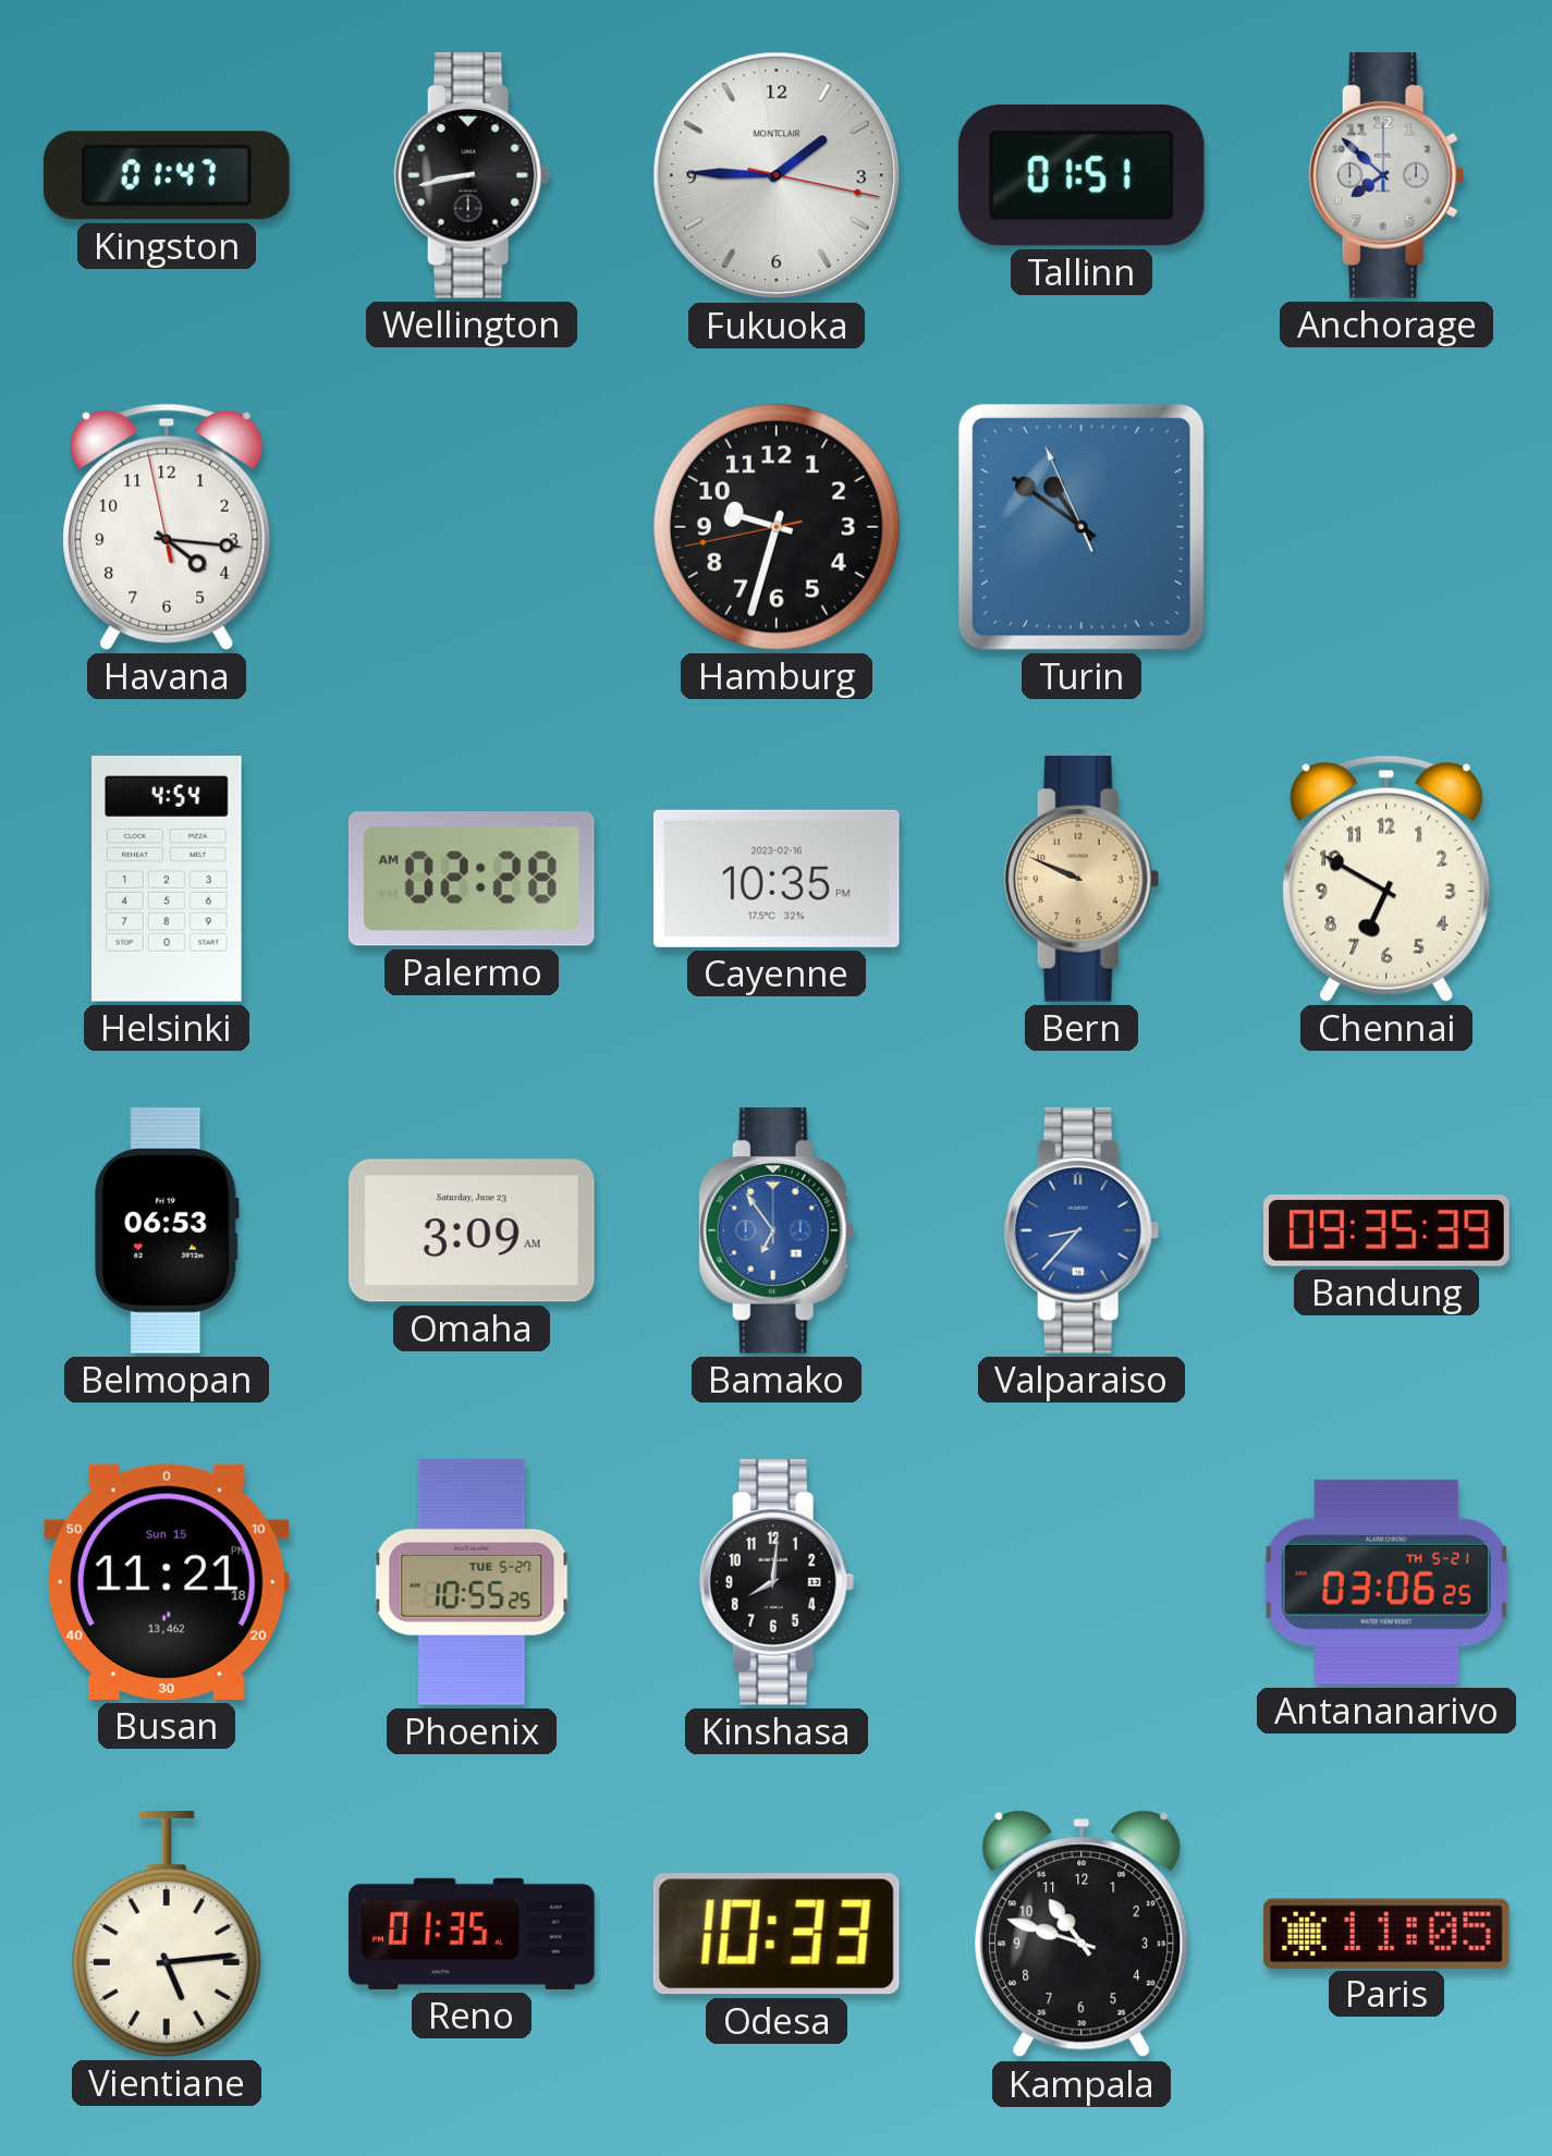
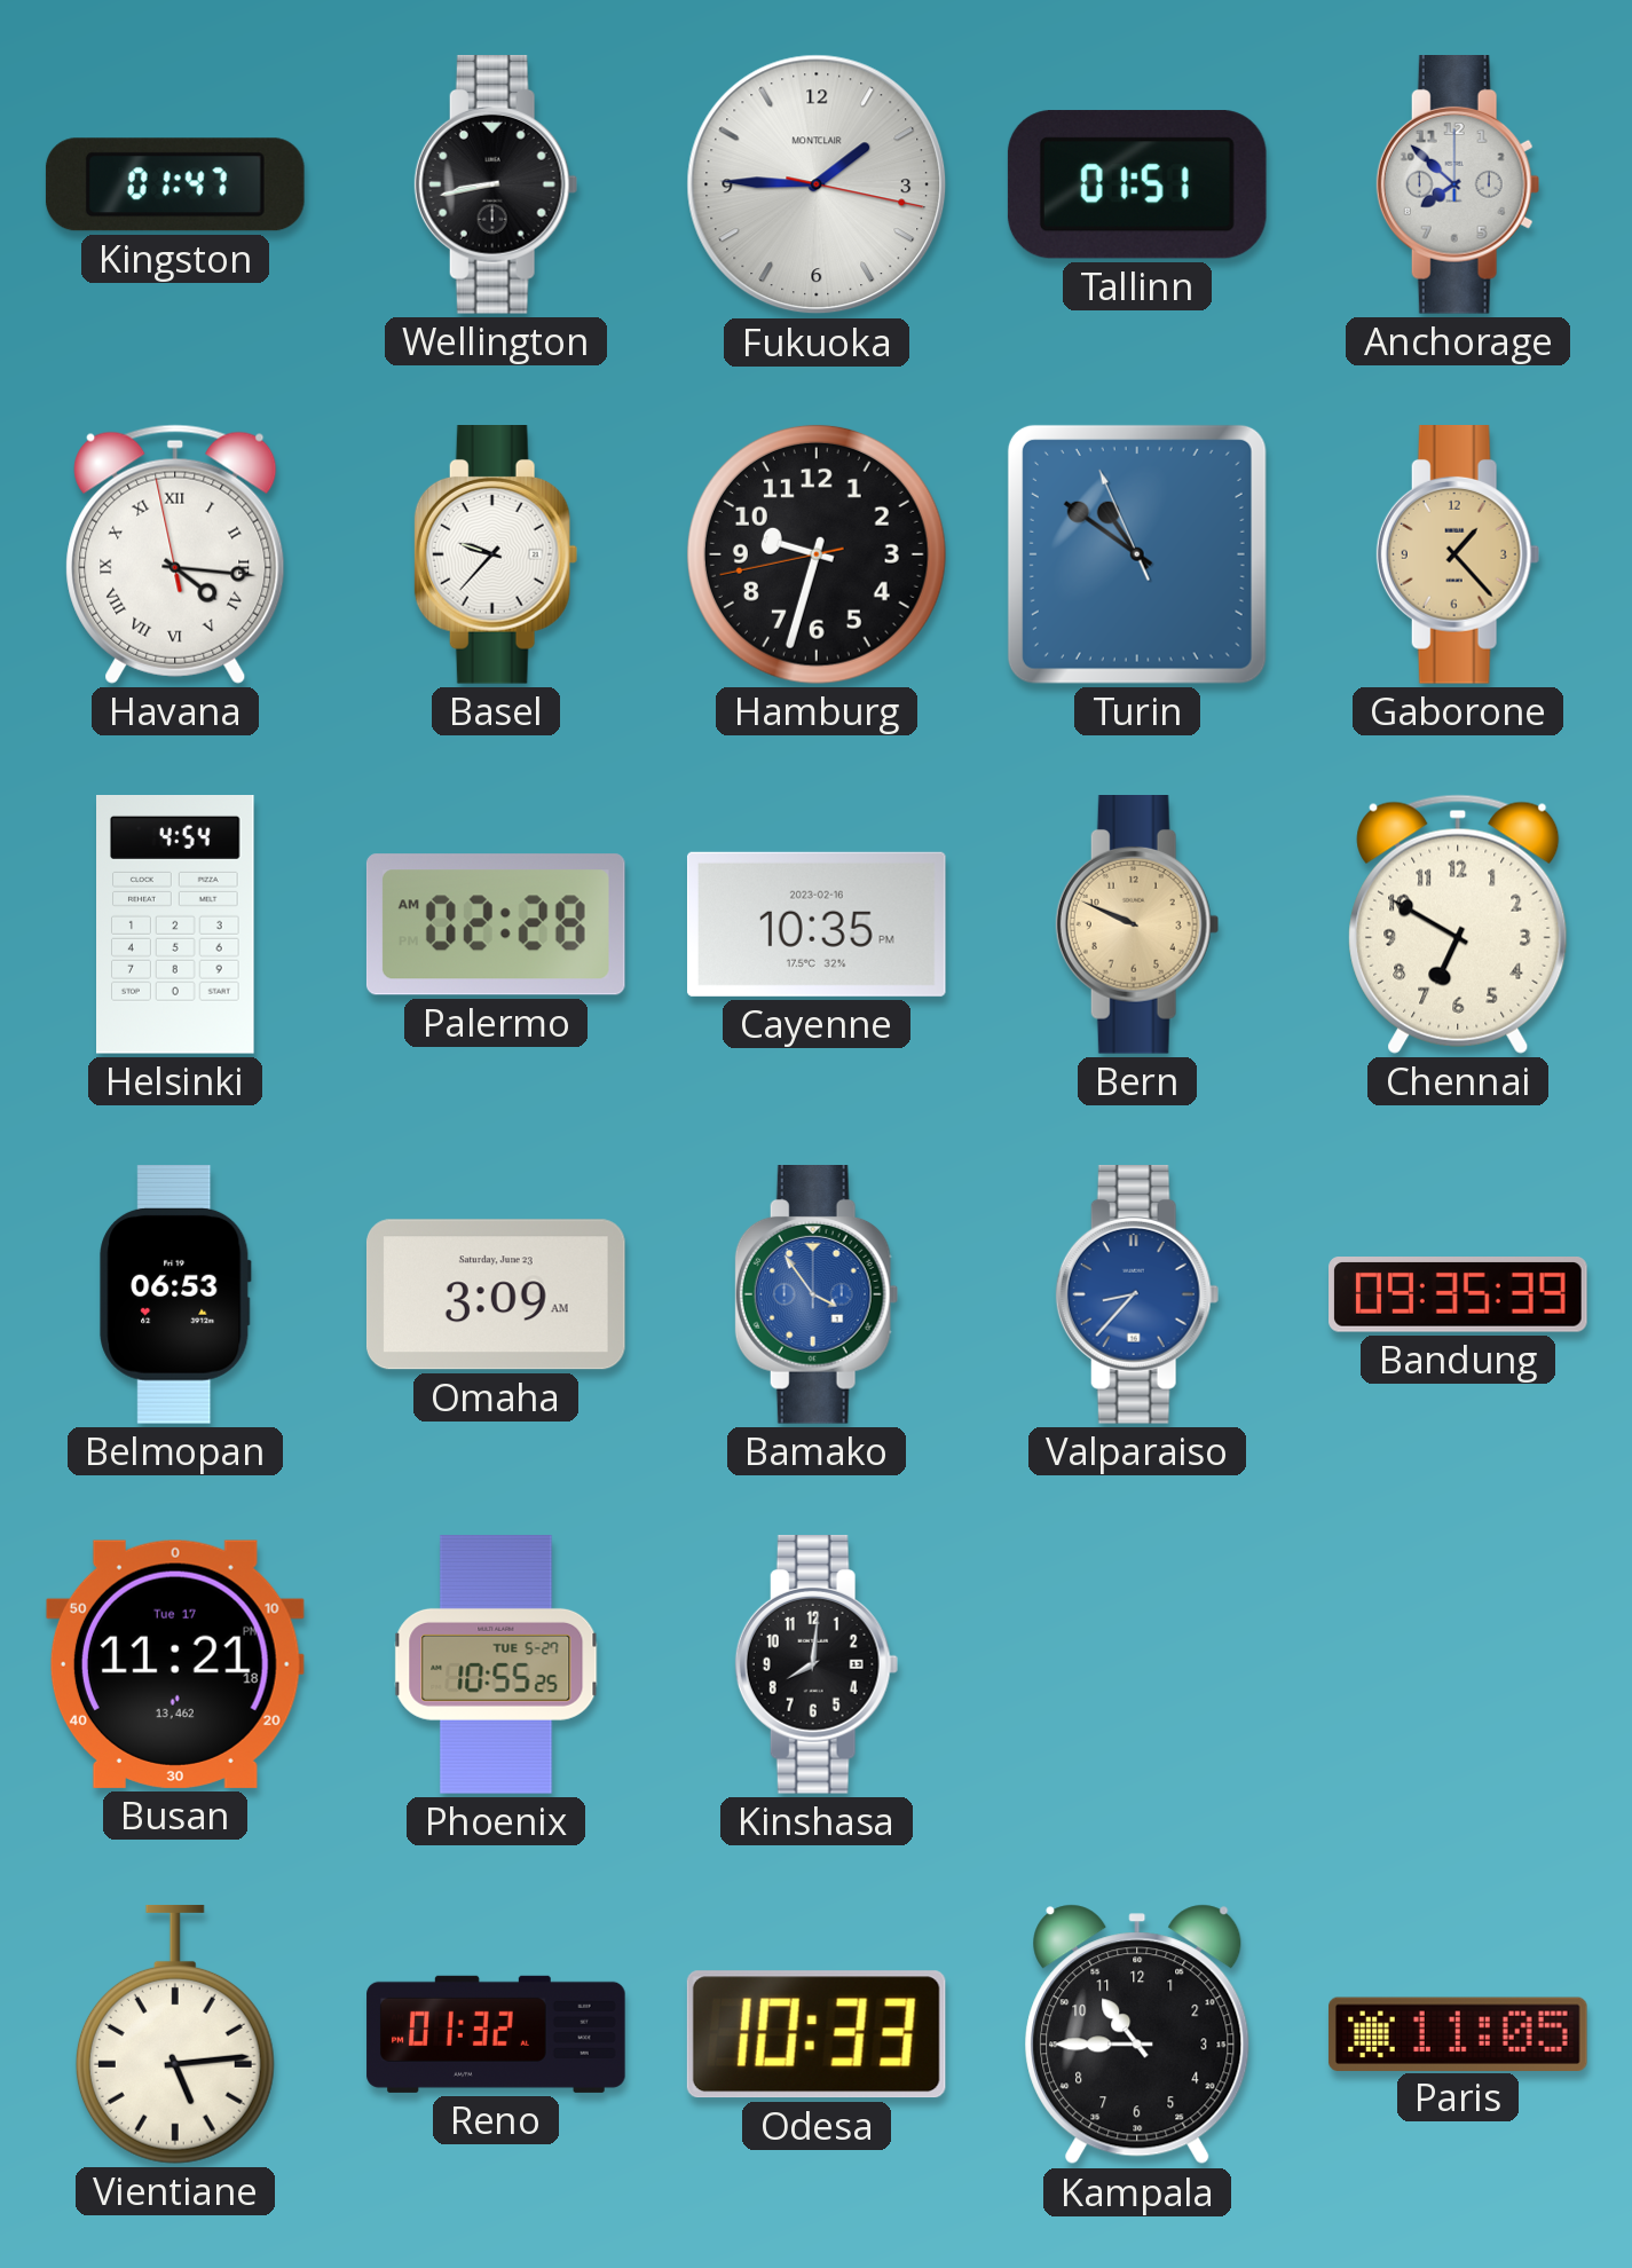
Havana numerals: Arabic -> Roman (175, 554)
Basel: none -> 9:37 (496, 556)
Gaborone: none -> 1:23 (1458, 556)
Bamako: 6:54 -> 3:54 (817, 1296)
Busan date: Sun 15 -> Tue 17 (175, 1664)
Antananarivo: 03:06 -> none (1386, 1582)
Reno: 01:35 -> 01:32 (496, 2034)
Kampala: 10:48 -> 10:45 (1137, 2034)
